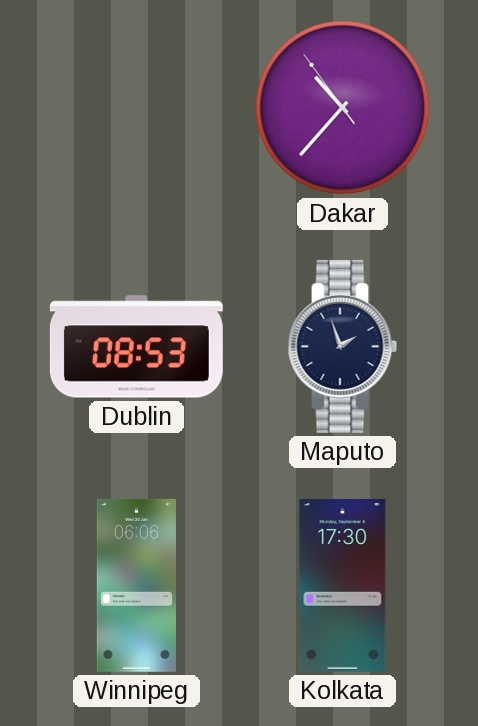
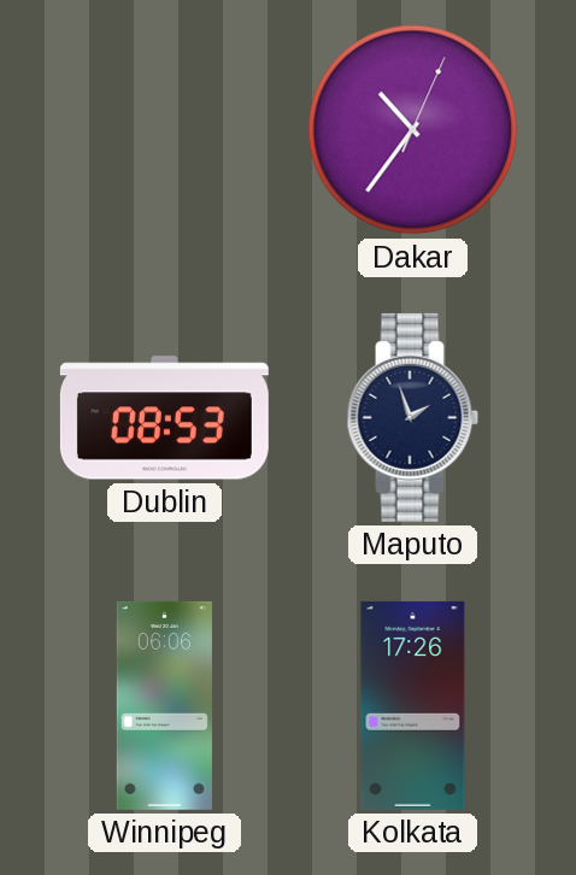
Dakar: 10:36:54 -> 10:36:04 (413, 130)
Kolkata: 17:30 -> 17:26 (413, 705)
